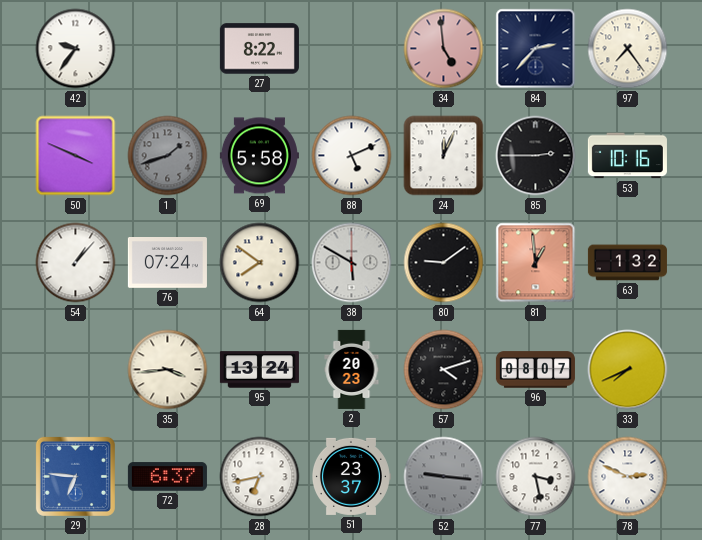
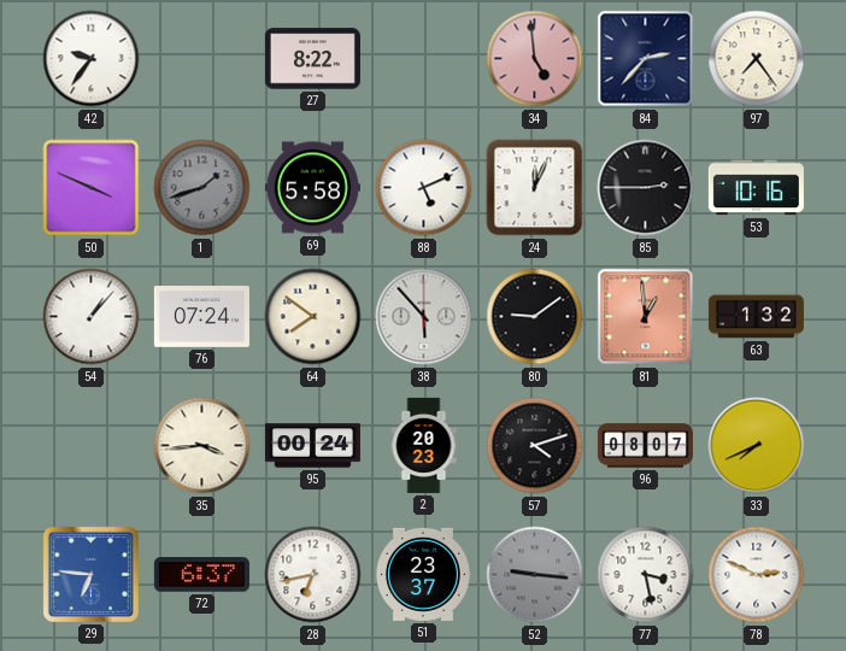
38: 5:50 -> 5:53 (424, 317)
95: 13:24 -> 00:24 (312, 446)
